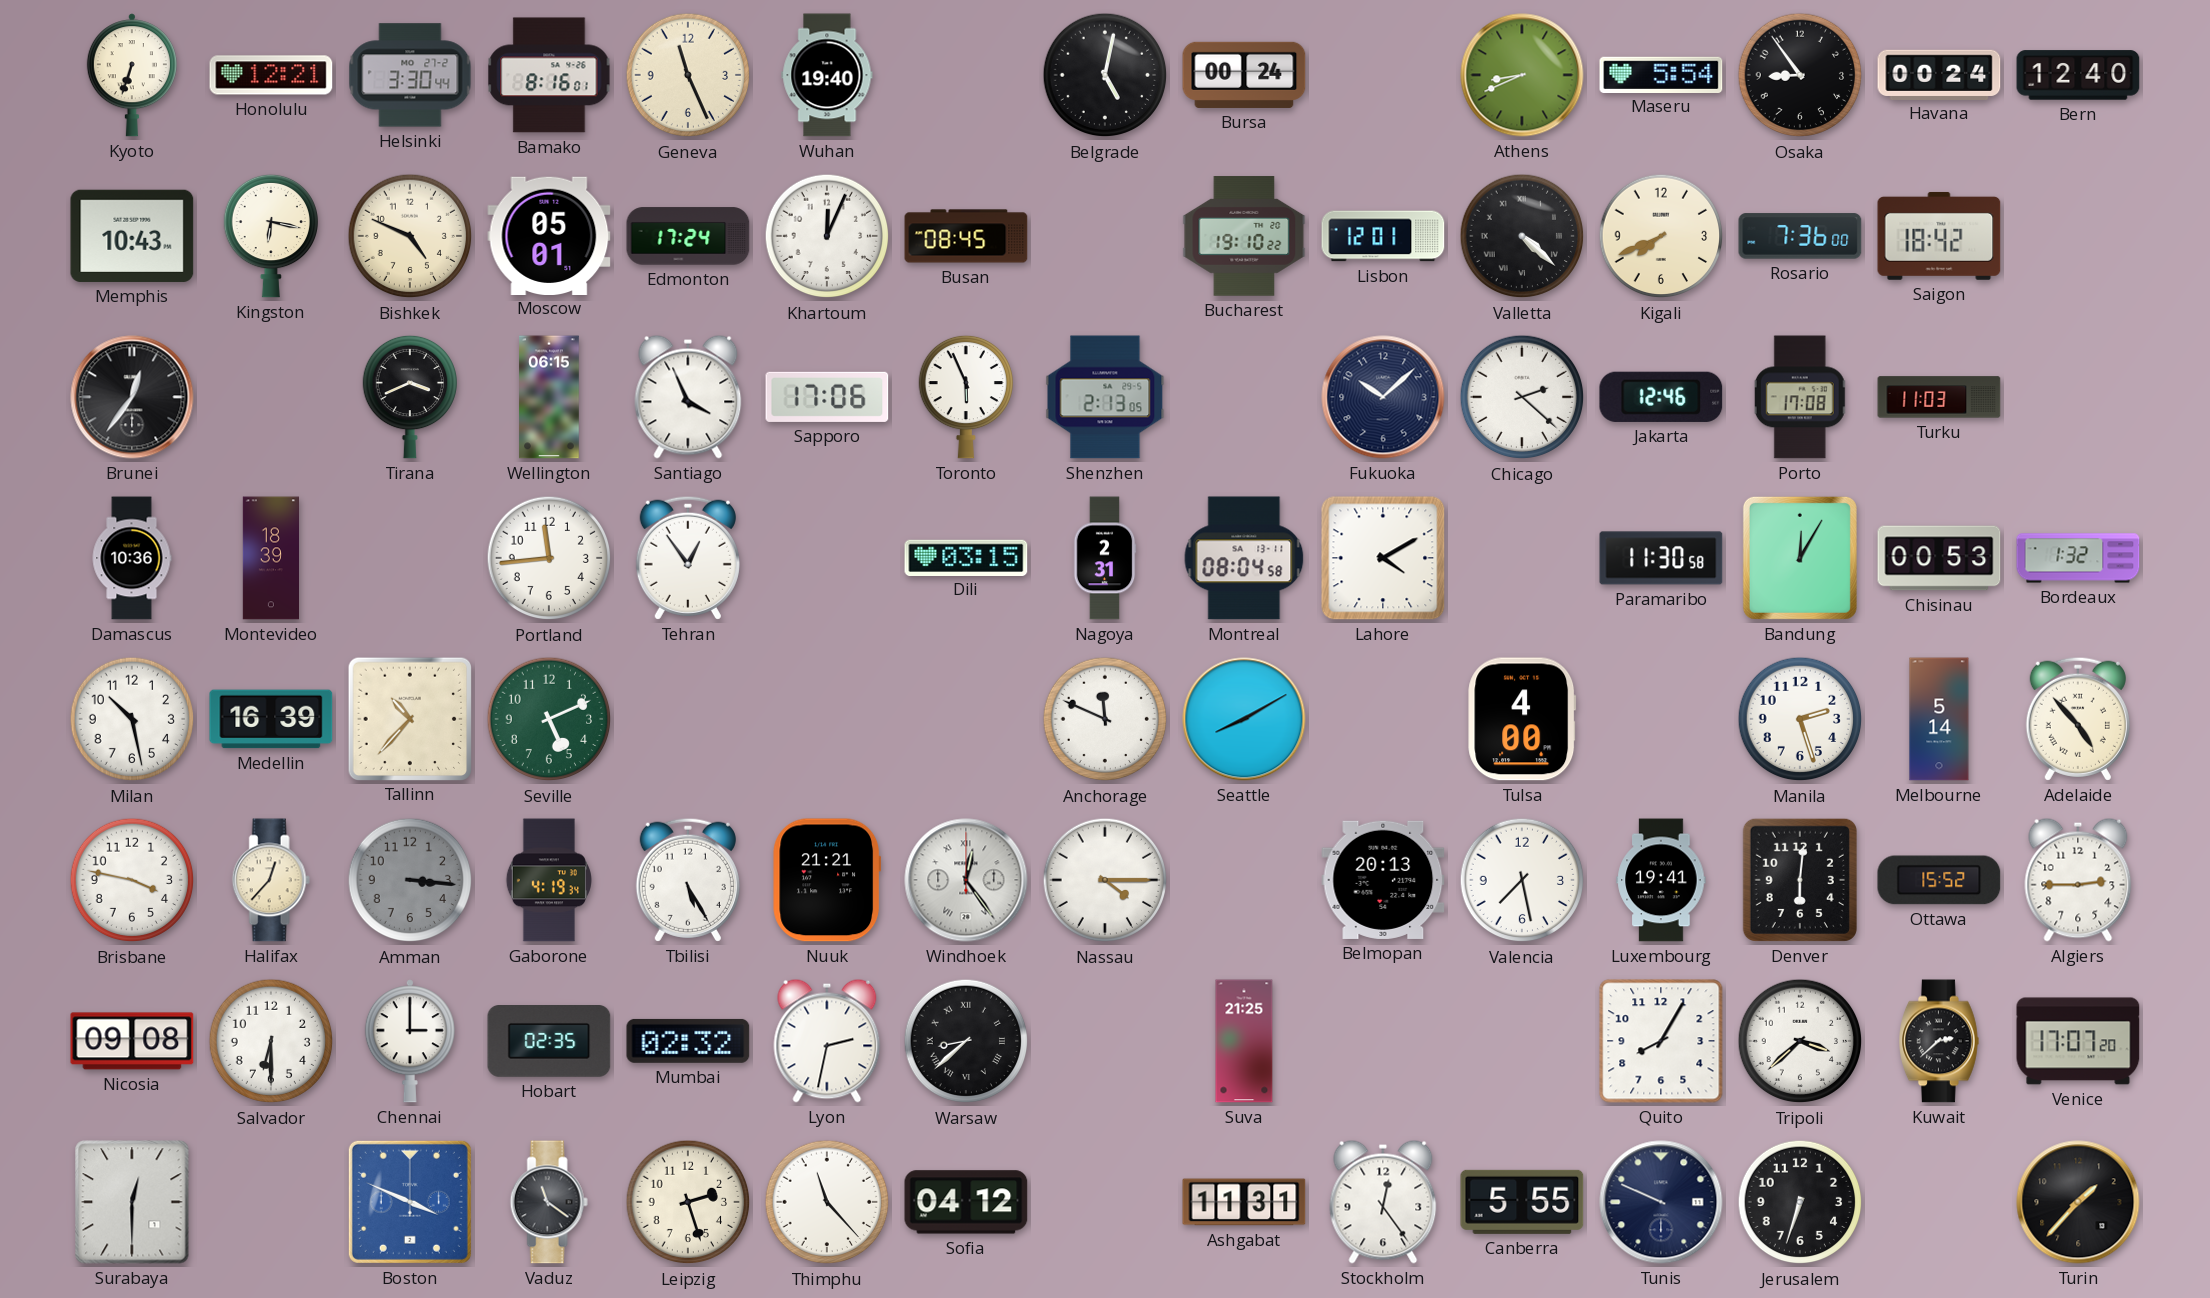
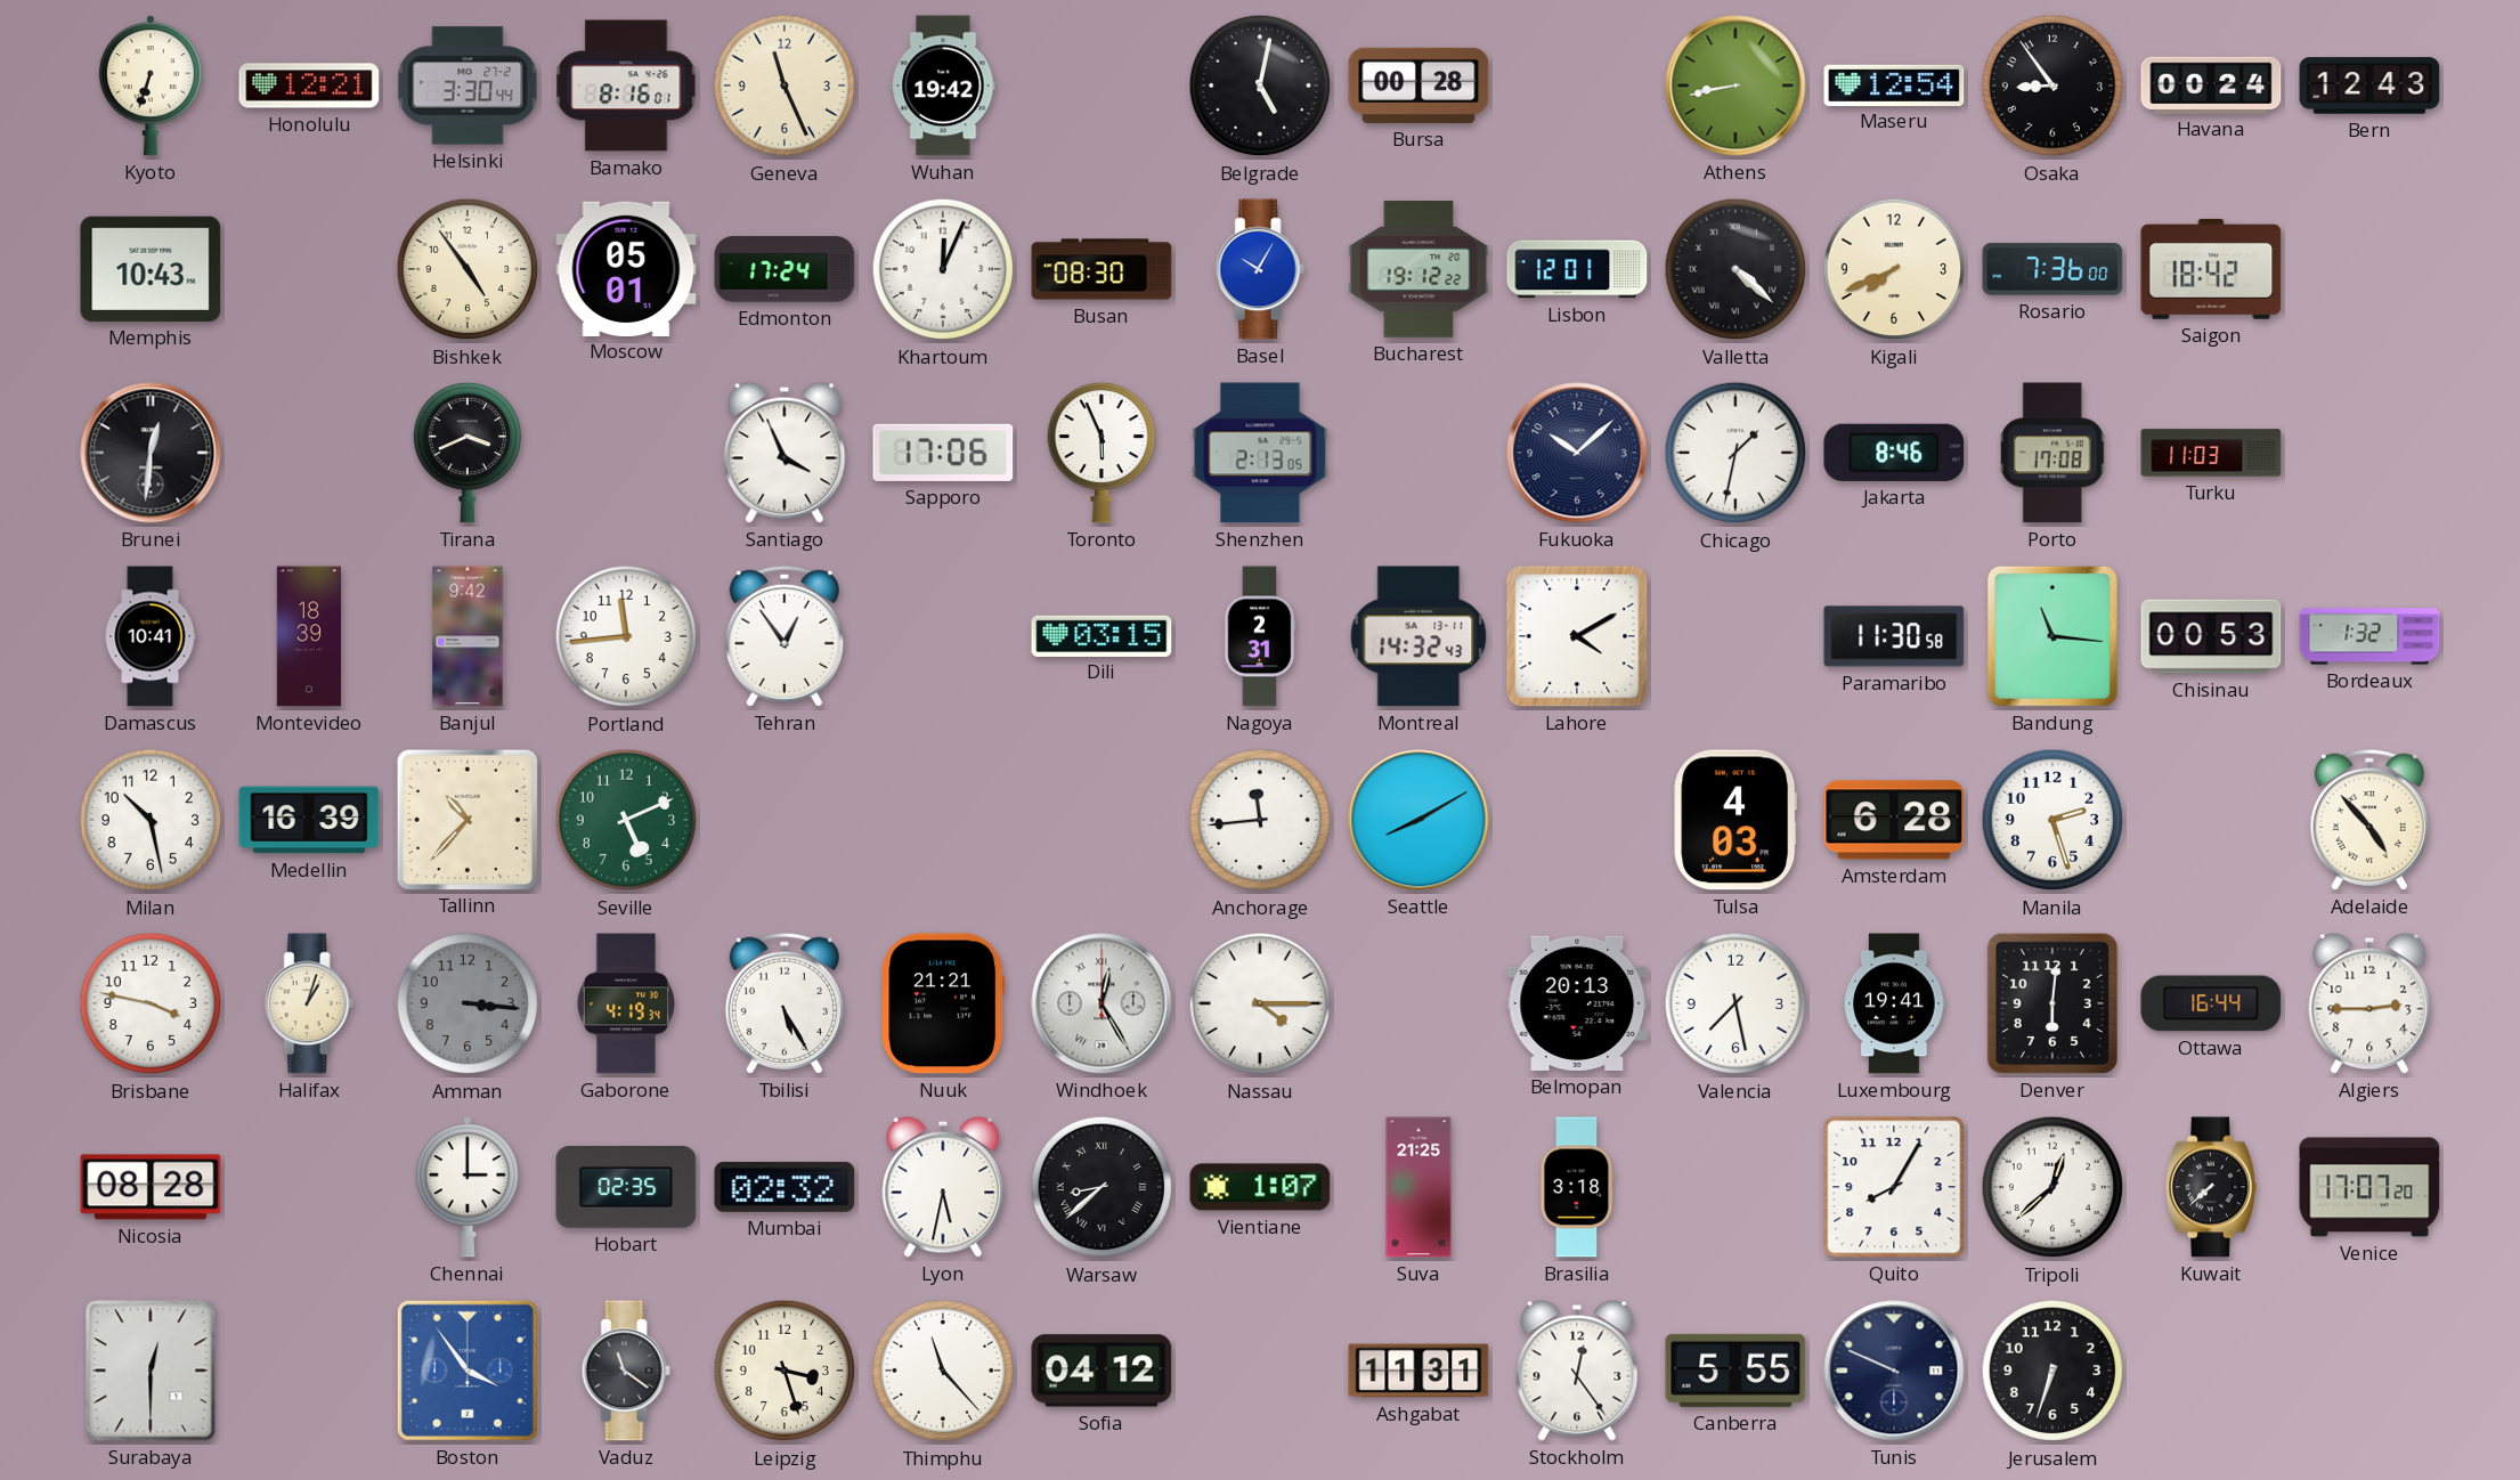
Wuhan: 19:40 -> 19:42 (943, 86)
Bursa: 00:24 -> 00:28 (1418, 86)
Athens: 8:41 -> 8:43 (1735, 86)
Maseru: 5:54 -> 12:54 (1894, 84)
Bern: 12:40 -> 12:43 (2369, 86)
Kingston: 6:17 -> none (270, 236)
Bishkek: 4:49 -> 4:54 (468, 269)
Busan: 08:45 -> 08:30 (1102, 269)
Basel: none -> 10:05 (1260, 269)
Bucharest: 19:10 -> 19:12 (1418, 269)
Brunei: 12:36 -> 12:31 (151, 453)
Wellington: 06:15 -> none (549, 397)
Chicago: 2:22 -> 1:32 (1735, 453)
Jakarta: 12:46 -> 8:46 (1894, 453)
Damascus: 10:36 -> 10:41 (151, 636)
Banjul: none -> 9:42 (468, 636)
Montreal: 08:04 -> 14:32 (1418, 636)
Bandung: 12:05 -> 11:16 (2052, 636)
Anchorage: 11:49 -> 11:44 (1260, 820)
Tulsa: 4:00 -> 4:03 (1735, 820)
Amsterdam: none -> 6:28 (1894, 820)
Melbourne: 5:14 -> none (1939, 719)
Halifax: 12:37 -> 1:03 (309, 1003)
Windhoek: 12:24 -> 12:25 (1102, 1003)
Ottawa: 15:52 -> 16:44 (2211, 1003)
Nicosia: 09:08 -> 08:28 (151, 1187)
Salvador: 6:30 -> none (271, 1041)
Lyon: 2:32 -> 5:32 (943, 1187)
Vientiane: none -> 1:07 (1260, 1187)
Brasilia: none -> 3:18 (1577, 1187)
Tripoli: 3:38 -> 12:38 (2052, 1187)
Kuwait: 2:38 -> 7:38 (2212, 1187)
Boston: 3:49 -> 3:54 (468, 1371)
Leipzig: 2:27 -> 3:27 (785, 1371)
Turin: 1:37 -> none (2078, 1202)
